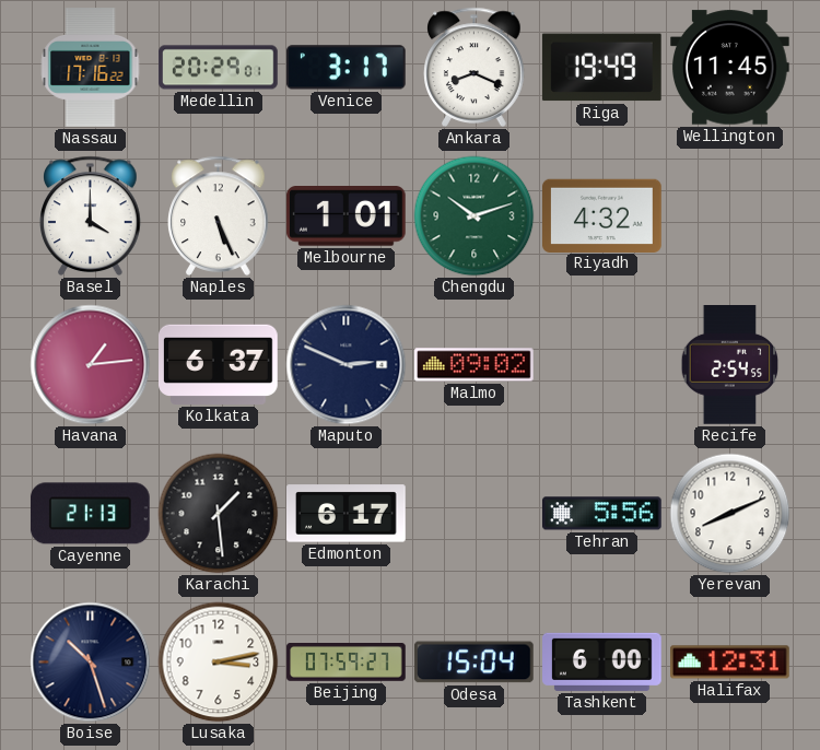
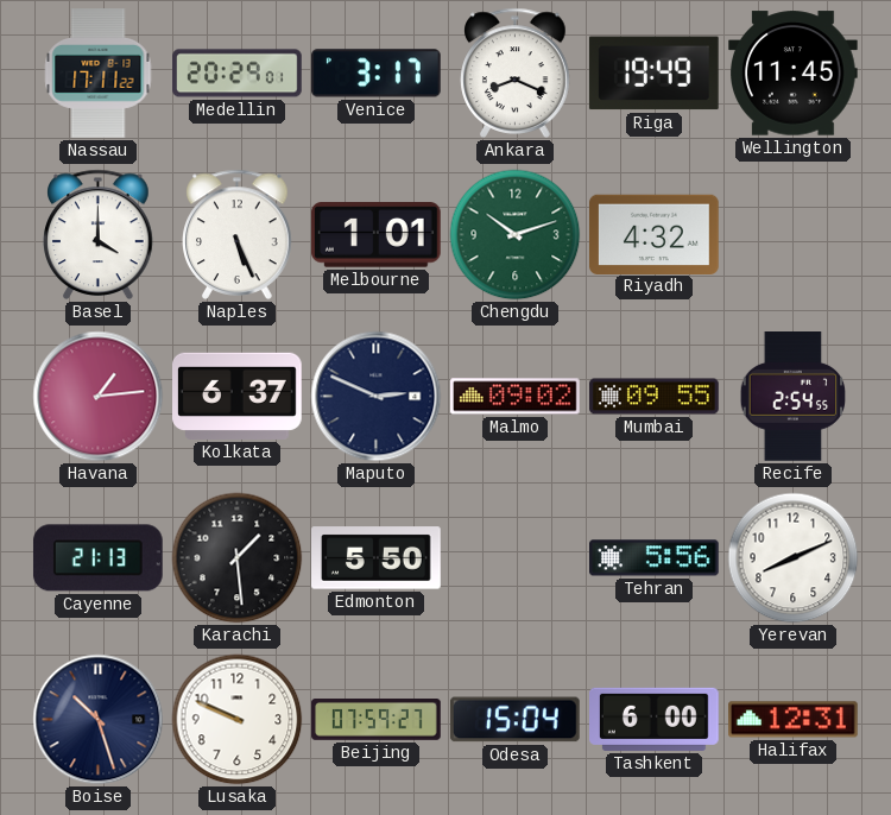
Nassau: 17:16 -> 17:11 (99, 74)
Mumbai: none -> 09:55 (655, 397)
Edmonton: 6:17 -> 5:50 (377, 558)
Lusaka: 3:13 -> 9:49 (238, 720)
